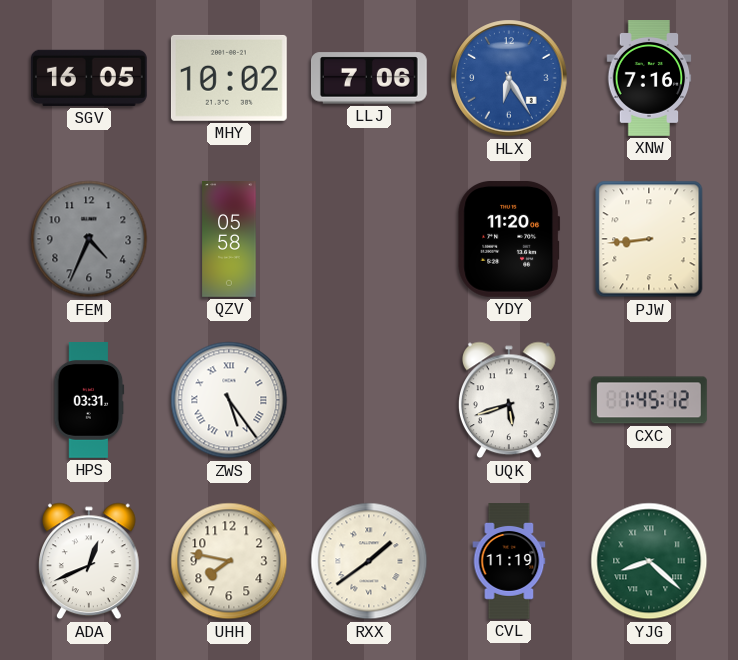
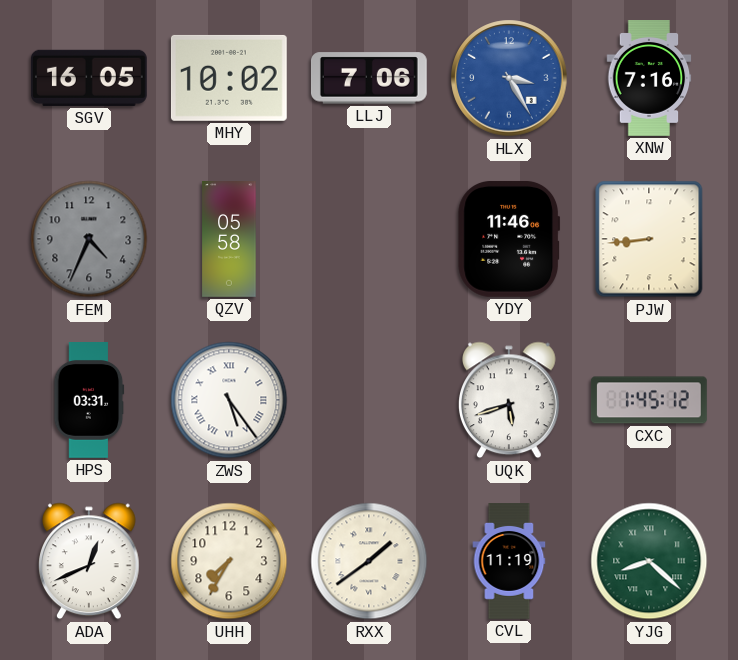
HLX: 6:25 -> 3:25 (509, 78)
YDY: 11:20 -> 11:46 (509, 239)
UHH: 7:47 -> 7:35 (229, 561)
